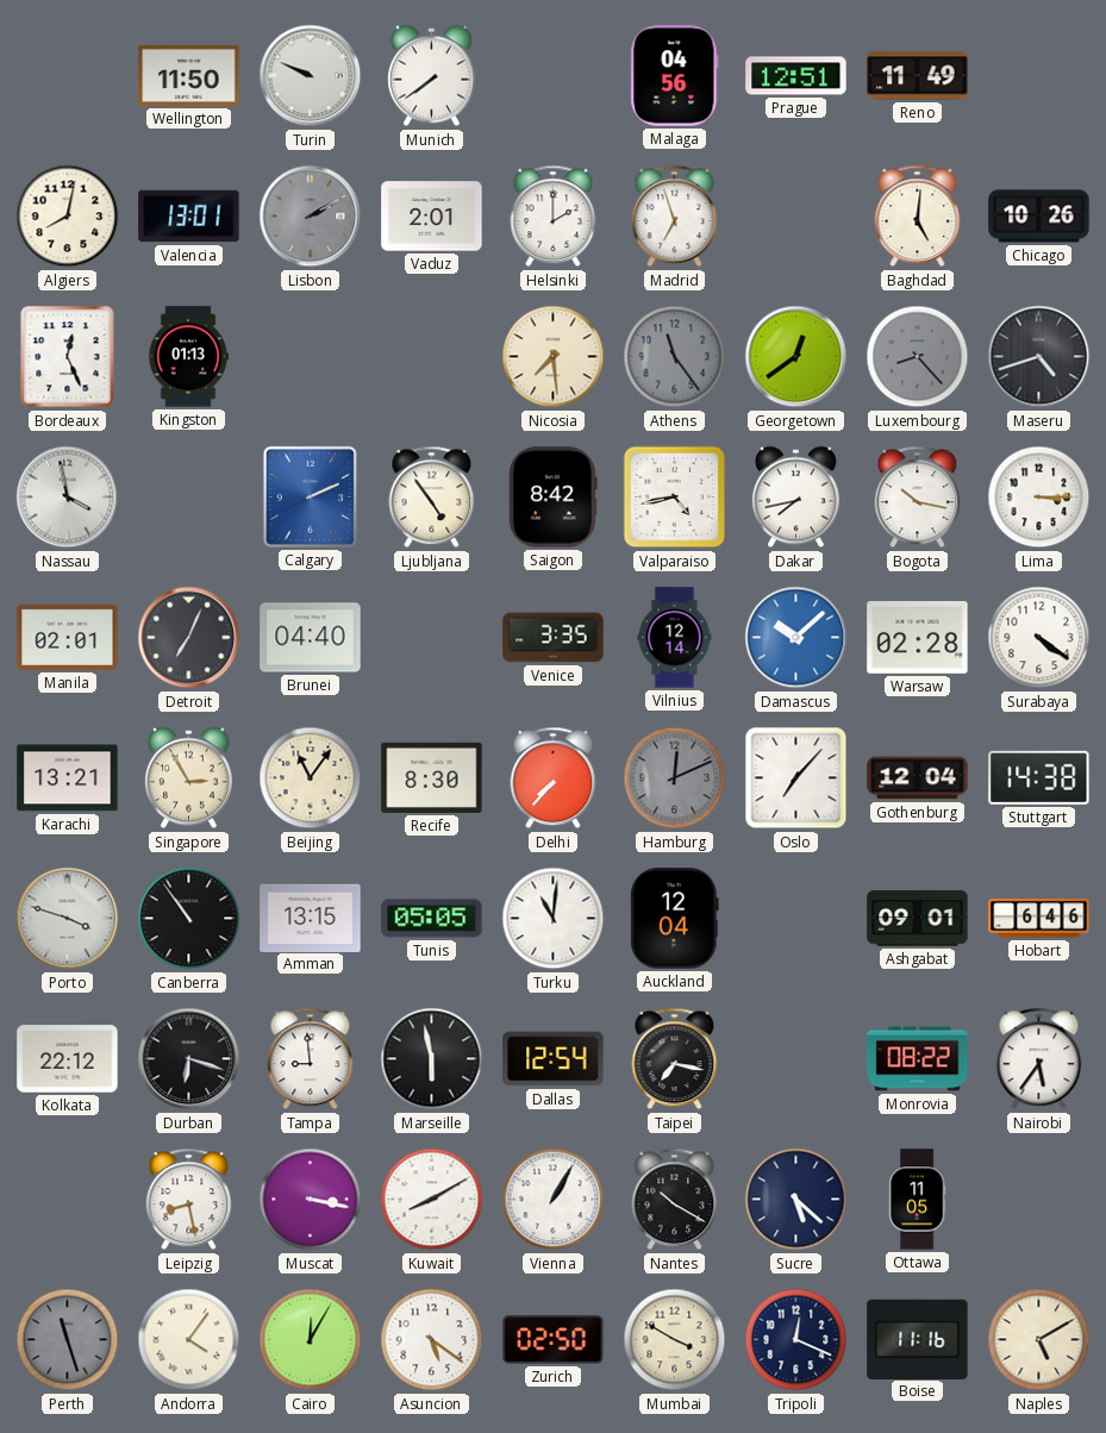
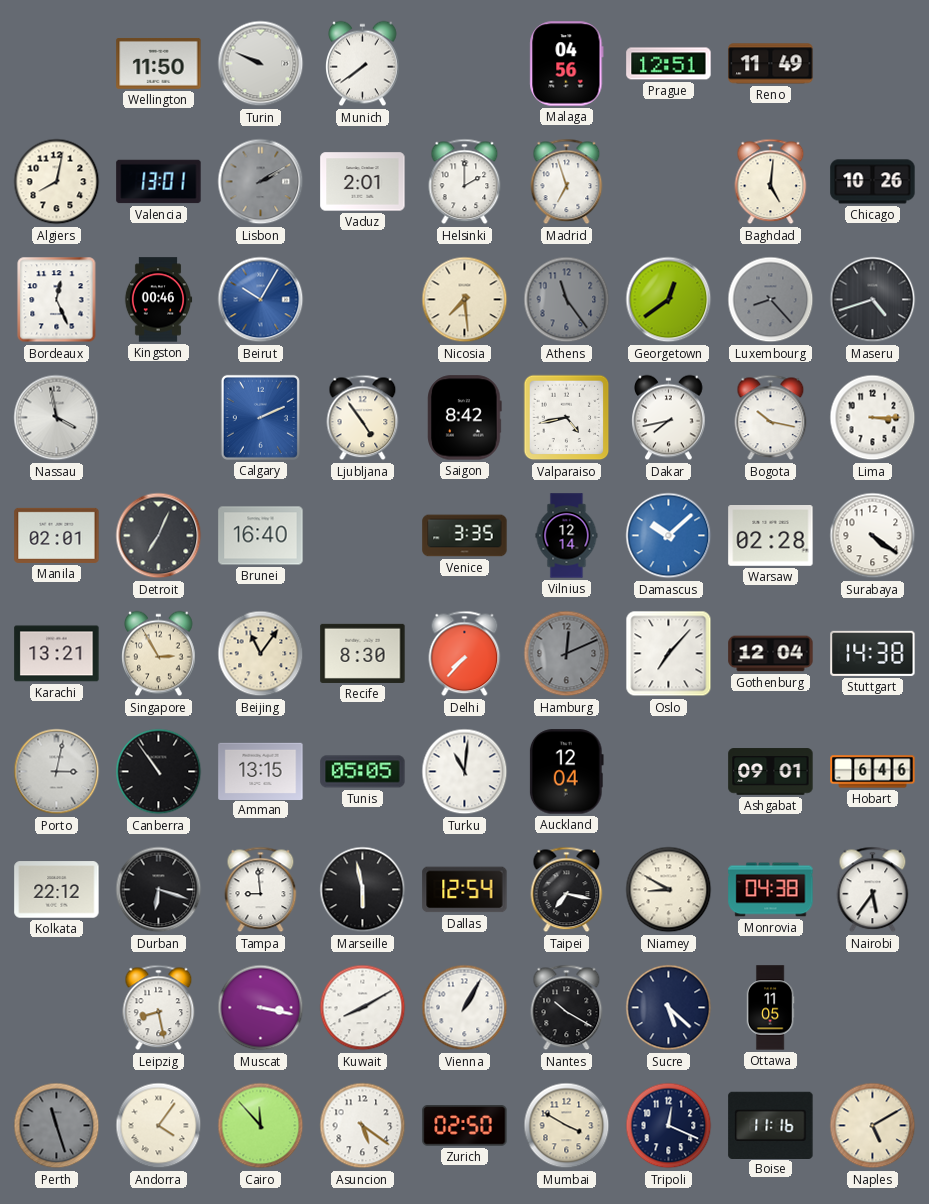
Kingston: 01:13 -> 00:46 (158, 300)
Beirut: none -> 10:05 (261, 300)
Brunei: 04:40 -> 16:40 (261, 536)
Porto: 3:48 -> 3:02 (57, 772)
Niamey: none -> 8:50 (669, 890)
Monrovia: 08:22 -> 04:38 (771, 890)
Cairo: 12:05 -> 11:53 (261, 1126)
